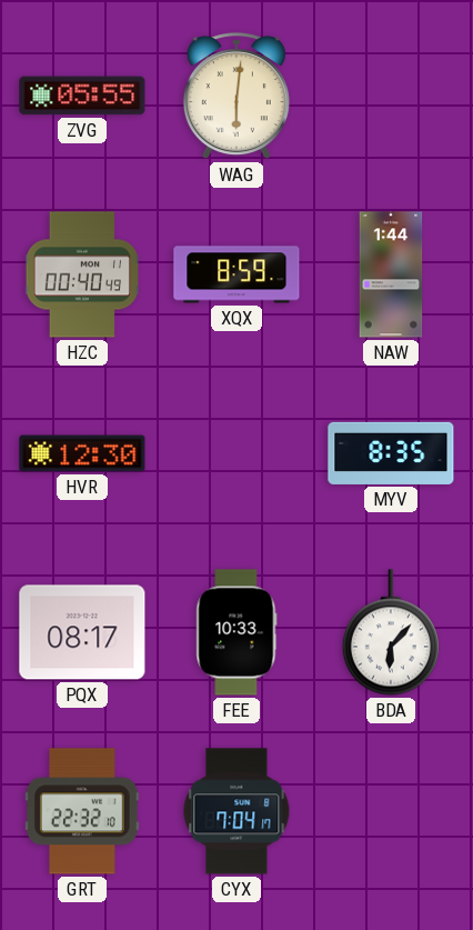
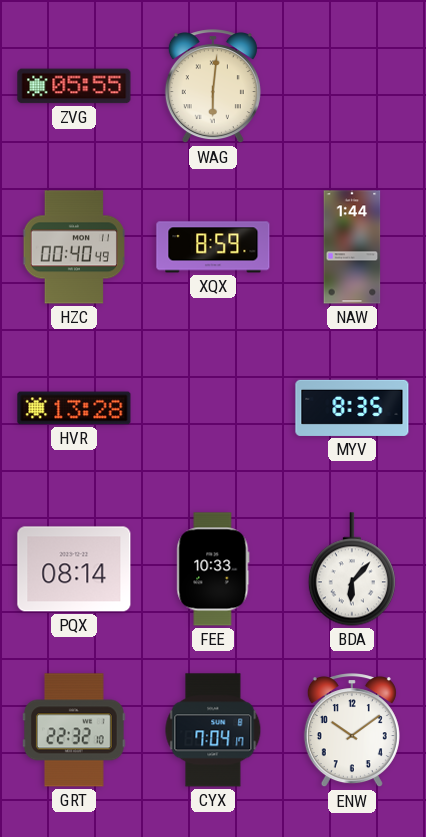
HVR: 12:30 -> 13:28 (74, 408)
PQX: 08:17 -> 08:14 (74, 569)
ENW: none -> 10:09 (352, 731)
